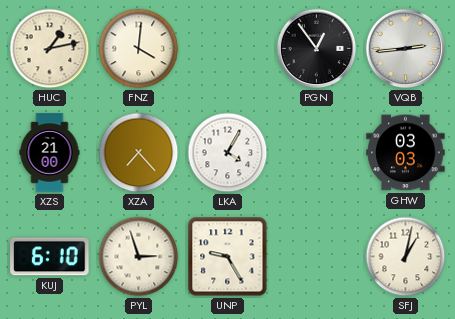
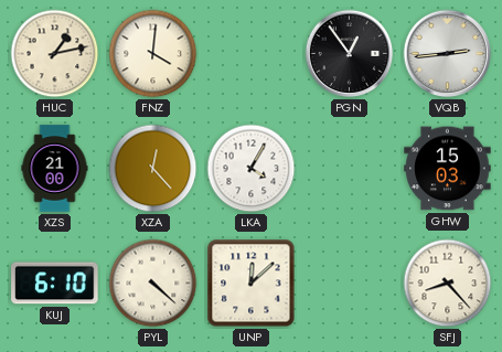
XZA: 7:23 -> 12:23 (153, 169)
GHW: 03:03 -> 15:03 (448, 169)
PYL: 2:57 -> 4:22 (153, 284)
UNP: 9:25 -> 12:08 (252, 284)
SFJ: 1:02 -> 8:23 (448, 284)
